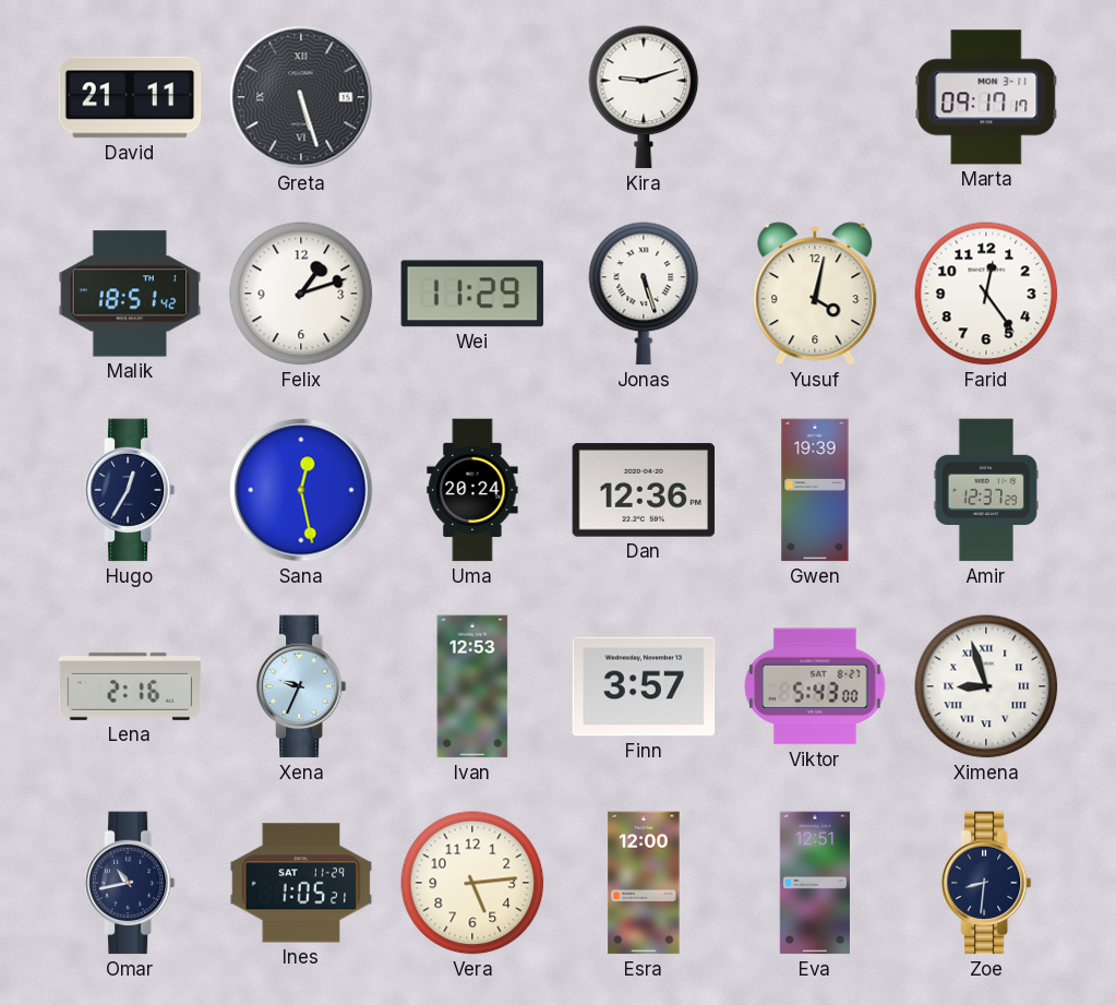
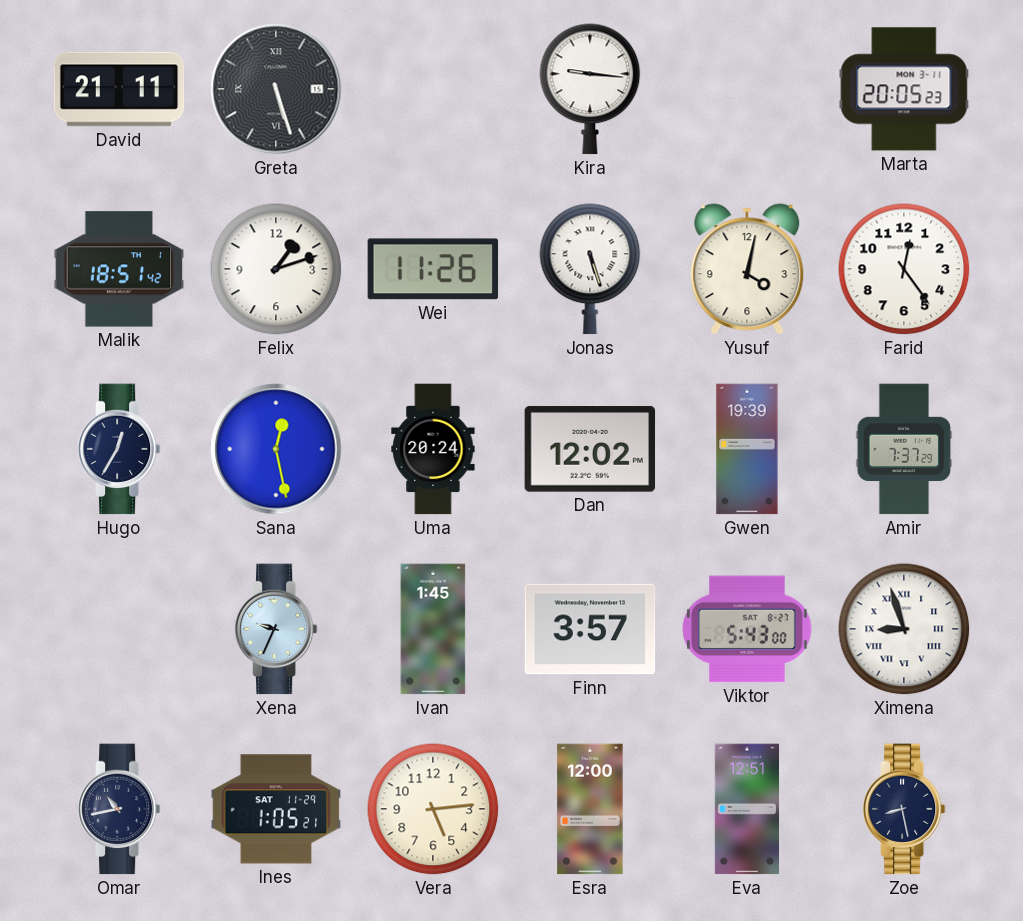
Kira: 9:12 -> 9:16 (590, 89)
Marta: 09:17 -> 20:05 (904, 89)
Wei: 11:29 -> 11:26 (433, 269)
Dan: 12:36 -> 12:02 (590, 449)
Amir: 12:37 -> 7:37 (904, 449)
Lena: 2:16 -> none (130, 686)
Ivan: 12:53 -> 1:45 (433, 629)
Zoe: 8:31 -> 8:28 (904, 809)
